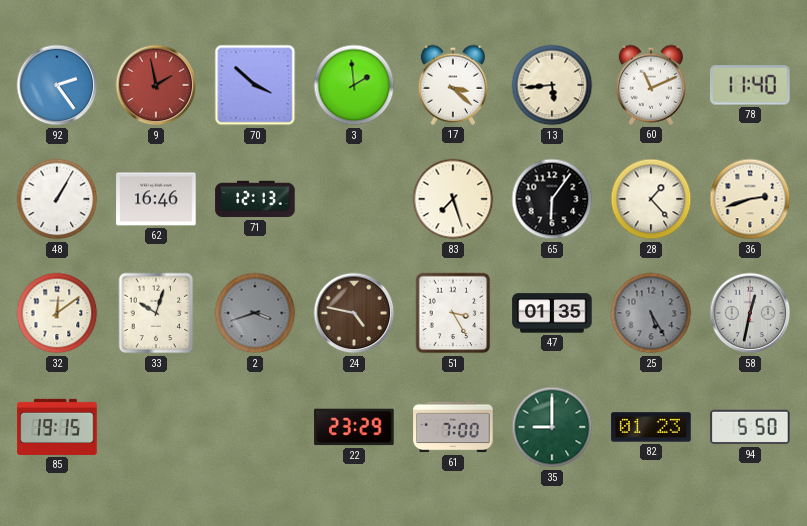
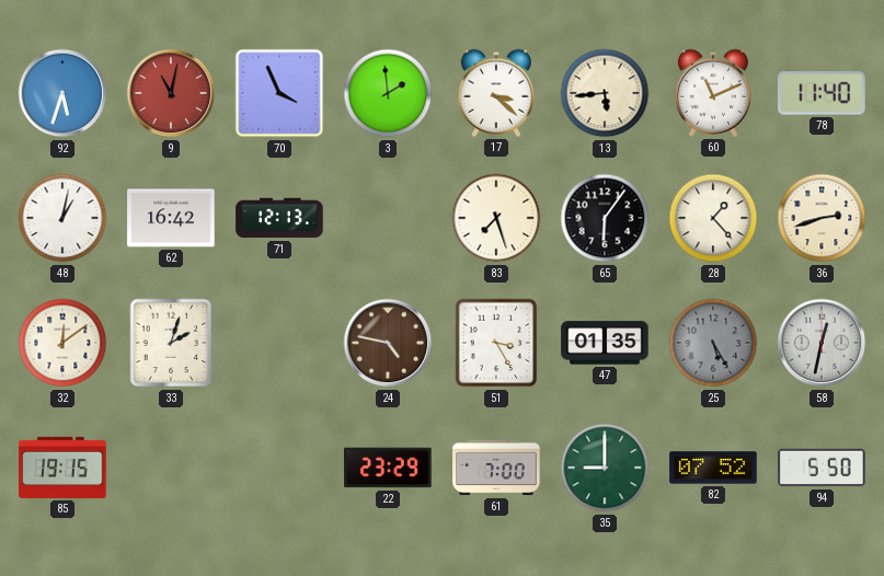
92: 2:24 -> 5:33 (62, 93)
9: 1:58 -> 11:02 (171, 93)
70: 3:52 -> 3:56 (279, 93)
48: 1:05 -> 1:02 (62, 218)
62: 16:46 -> 16:42 (171, 218)
33: 10:03 -> 2:03 (171, 343)
2: 3:42 -> none (255, 313)
82: 01:23 -> 07:52 (713, 468)
